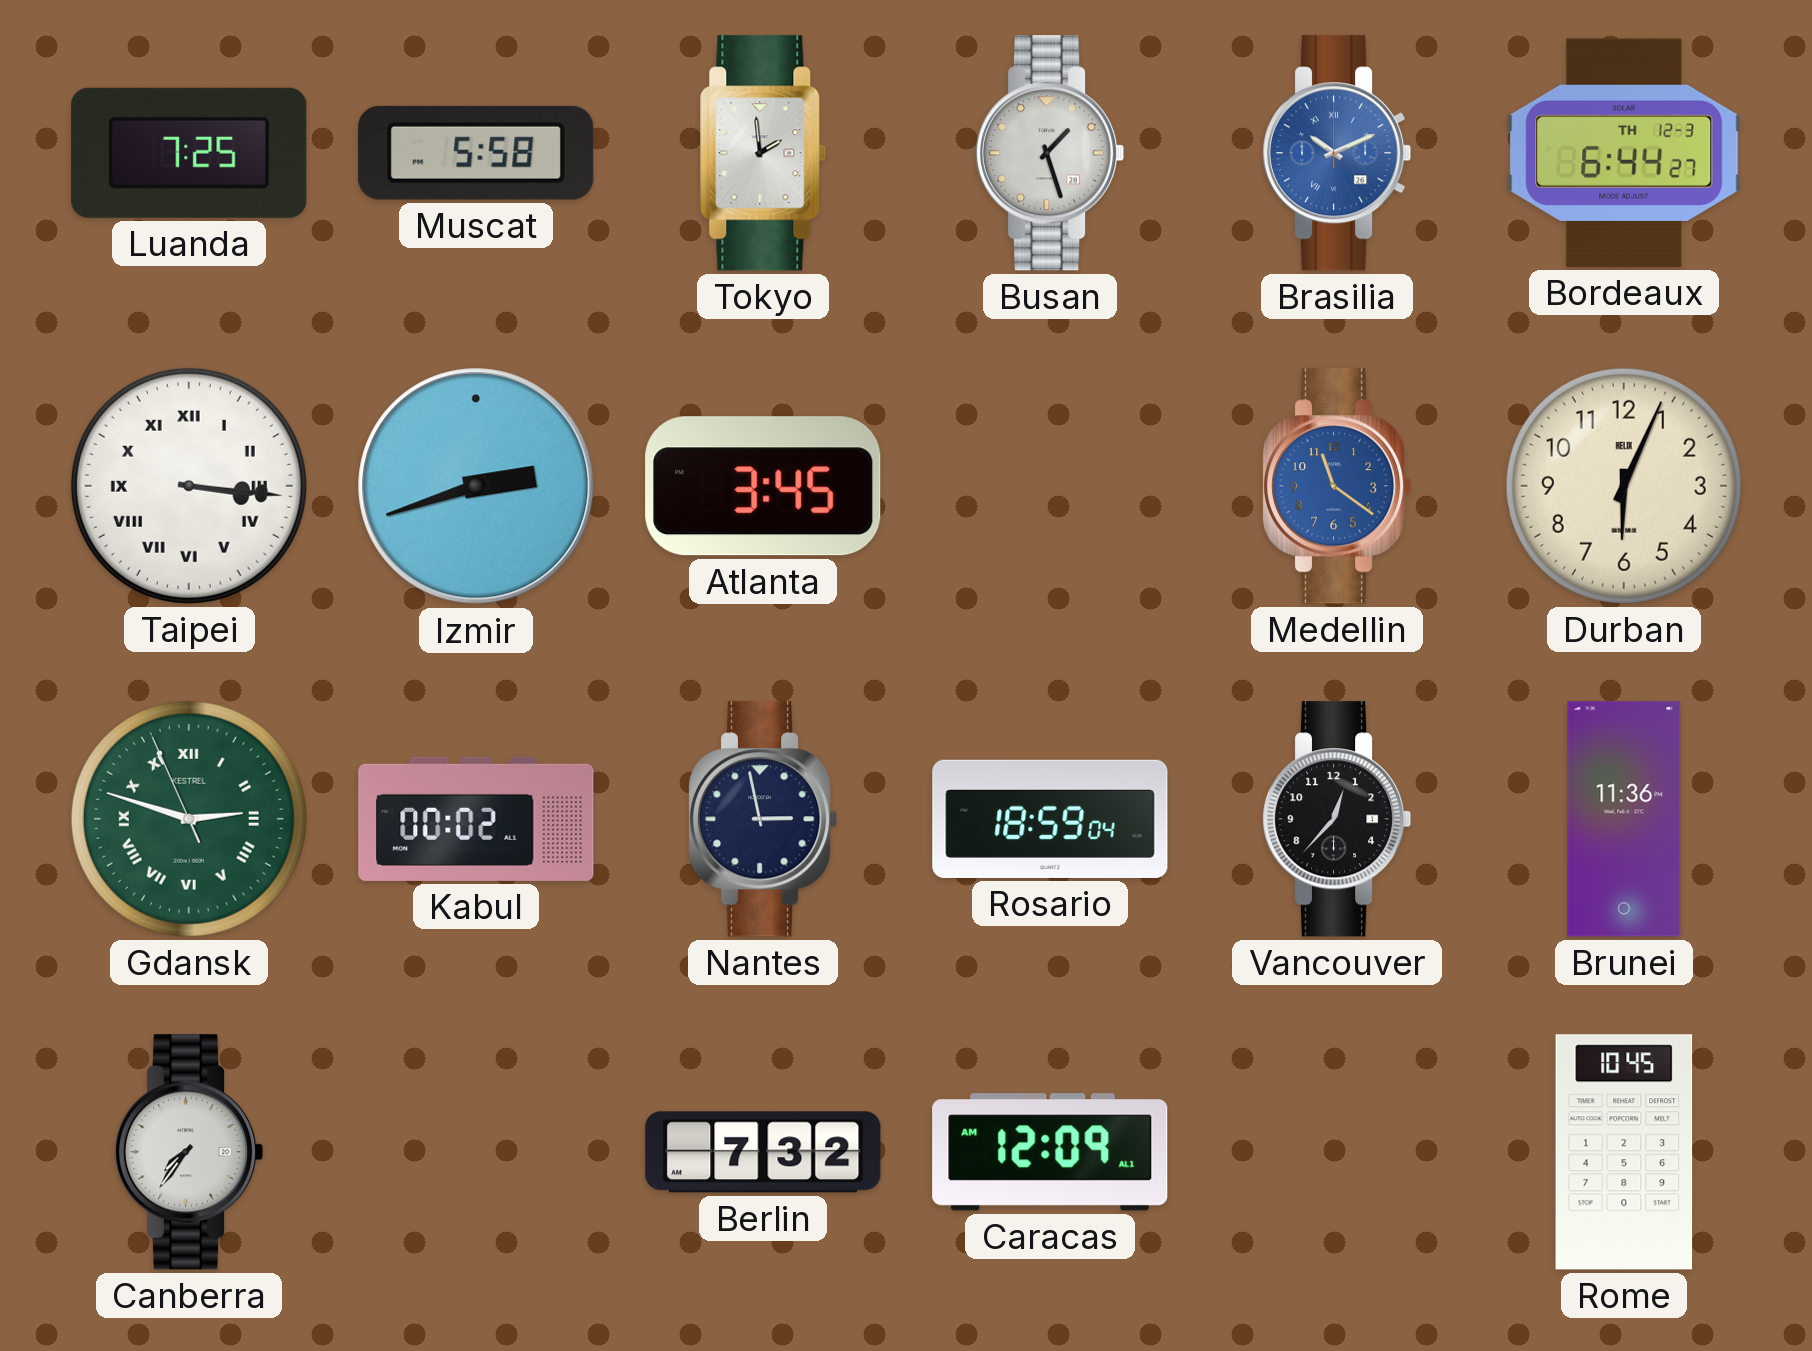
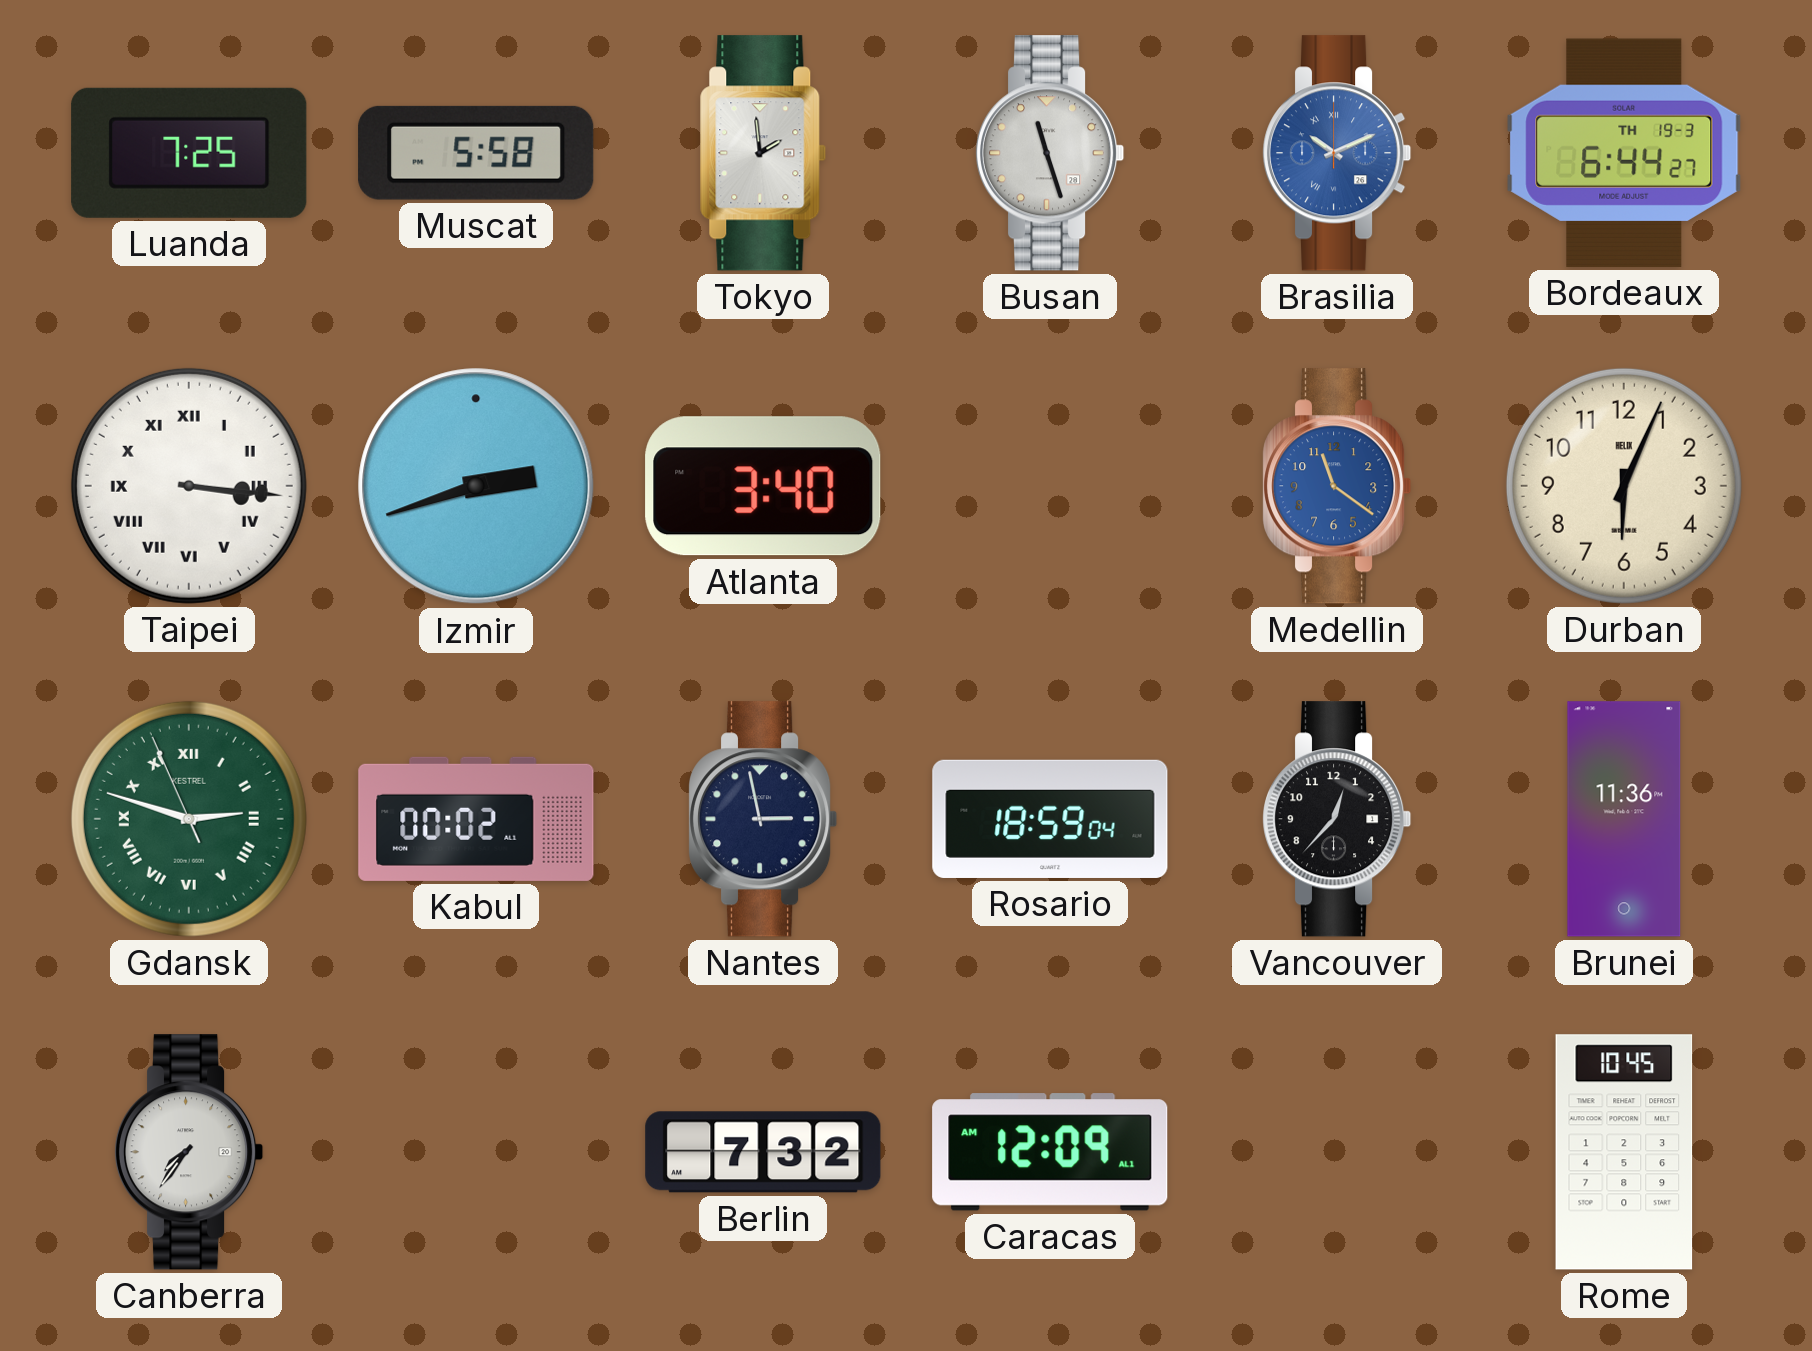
Busan: 1:27 -> 11:27 (1051, 153)
Bordeaux date: TH 12-3 -> TH 19-3 (1624, 153)
Atlanta: 3:45 -> 3:40 (763, 486)
